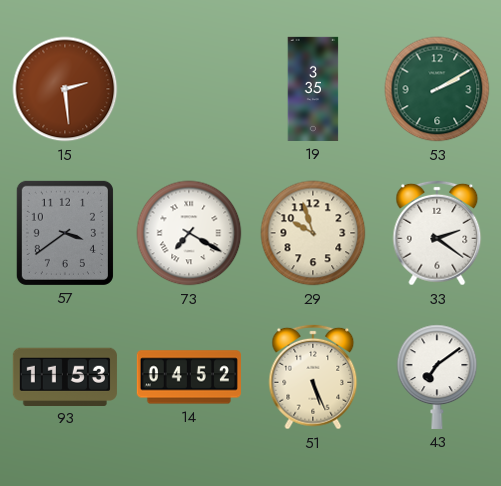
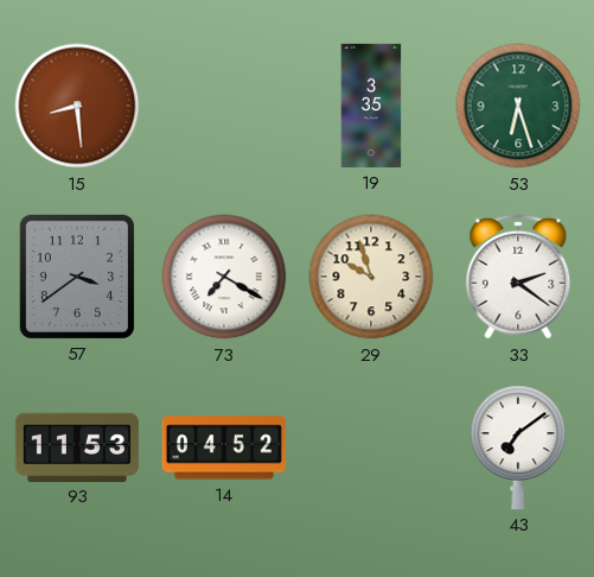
15: 2:29 -> 8:29 (77, 106)
53: 2:10 -> 6:27 (518, 106)
51: 5:26 -> none (313, 377)
